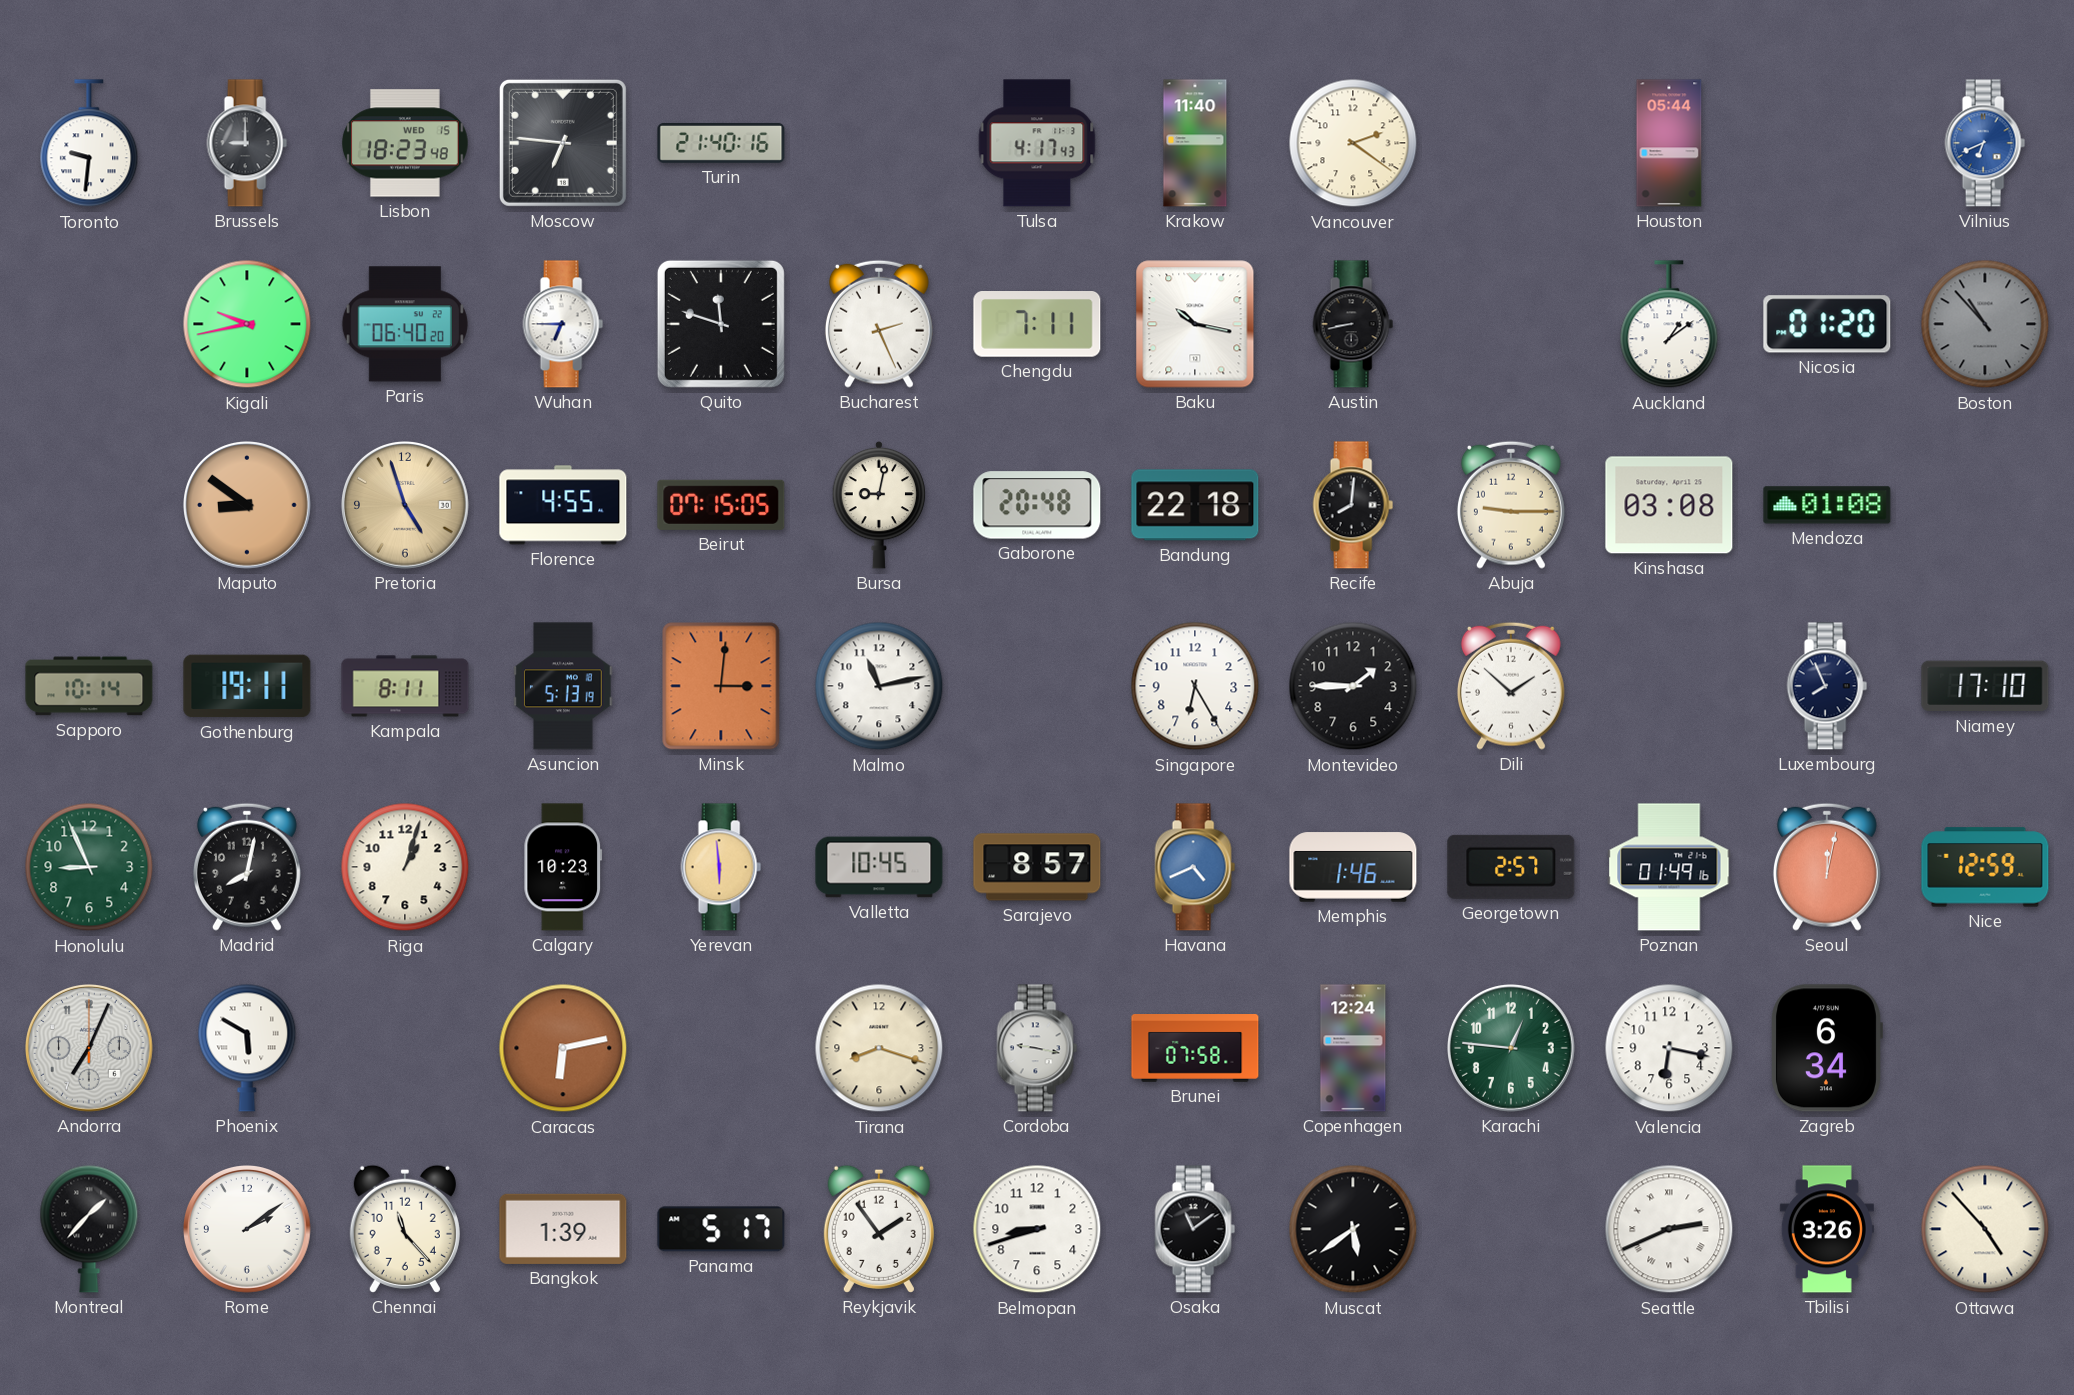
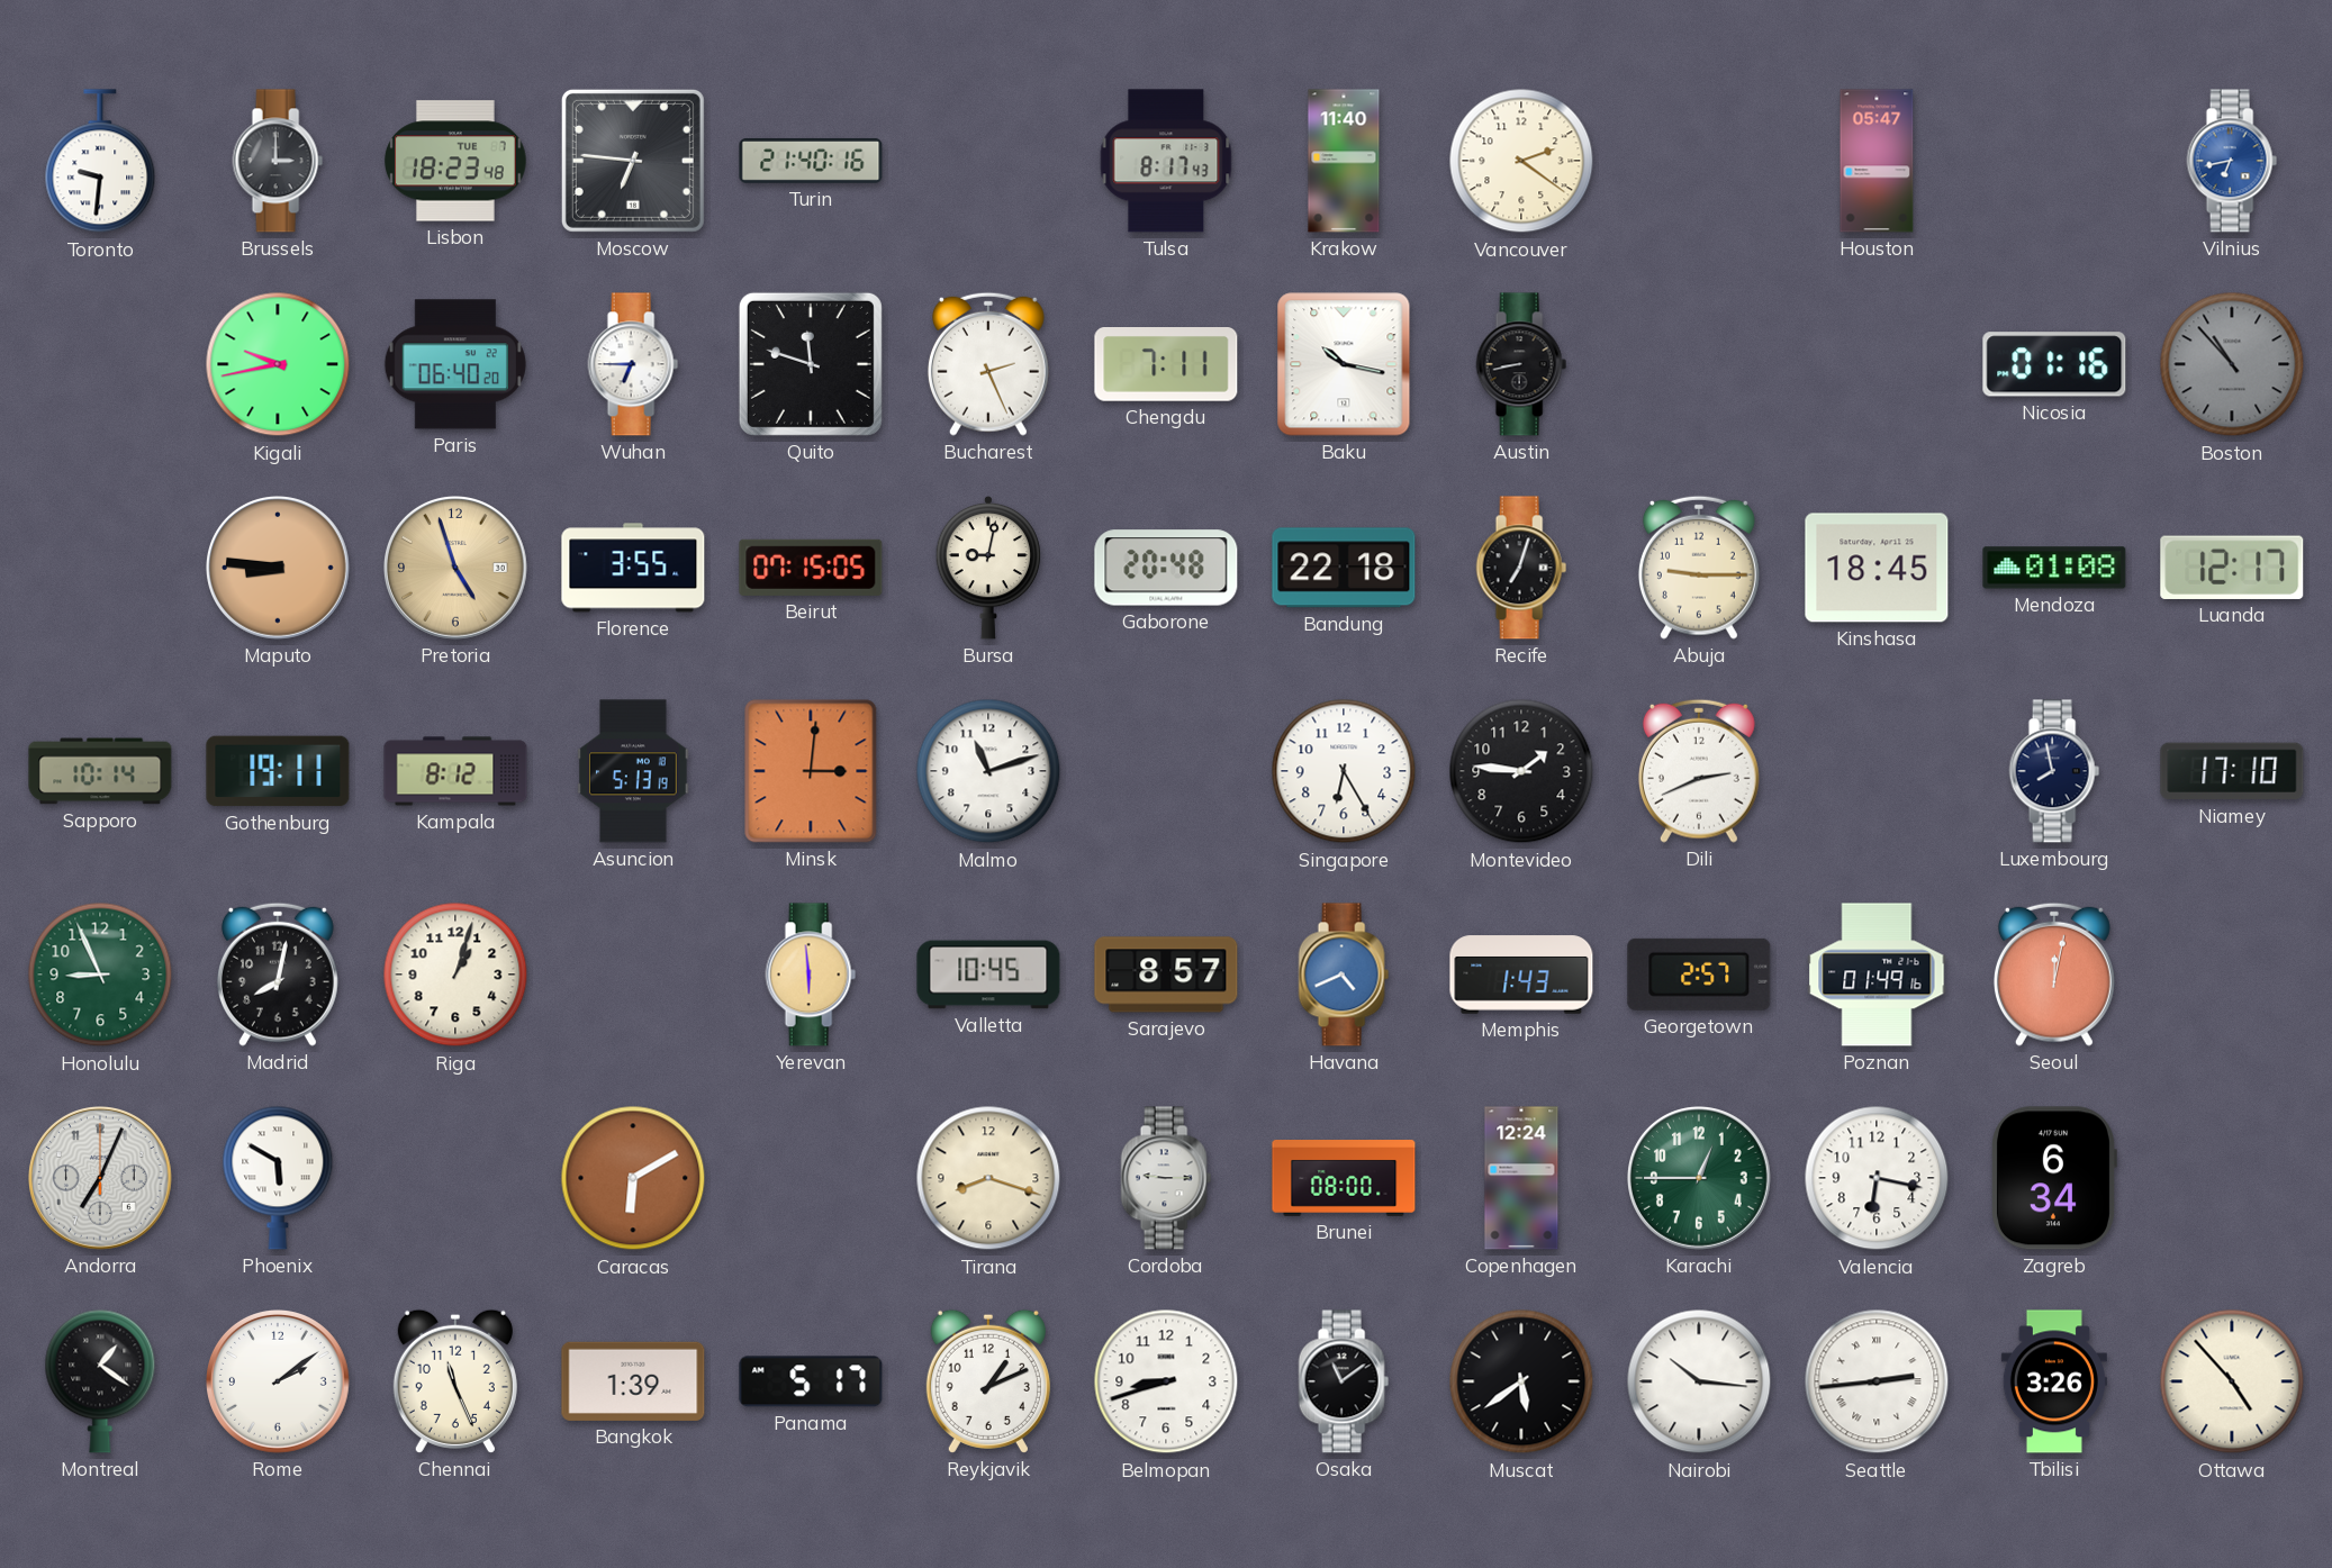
Brussels: 9:00 -> 3:00 (278, 161)
Lisbon date: WED 15 -> TUE 7 (457, 161)
Tulsa: 4:17 -> 8:17 (1166, 161)
Houston: 05:44 -> 05:47 (1877, 161)
Vilnius: 6:41 -> 6:43 (2232, 161)
Auckland: 1:09 -> none (1669, 325)
Nicosia: 01:20 -> 01:16 (2054, 364)
Maputo: 8:51 -> 8:46 (279, 569)
Florence: 4:55 -> 3:55 (633, 568)
Recife: 8:01 -> 7:03 (1521, 568)
Kinshasa: 03:08 -> 18:45 (1877, 568)
Luanda: none -> 12:17 (2232, 568)
Kampala: 8:11 -> 8:12 (455, 771)
Malmo: 11:13 -> 11:12 (988, 771)
Montevideo: 1:45 -> 1:46 (1521, 771)
Dili: 1:52 -> 2:41 (1699, 771)
Luxembourg: 7:56 -> 7:58 (2054, 771)
Calgary: 10:23 -> none (563, 867)
Memphis: 1:46 -> 1:43 (1521, 975)
Nice: 12:59 -> none (1985, 867)
Caracas: 6:13 -> 6:10 (633, 1178)
Cordoba: 9:17 -> 9:15 (1166, 1178)
Brunei: 07:58 -> 08:00 (1344, 1179)
Karachi: 12:46 -> 12:45 (1700, 1179)
Montreal: 1:37 -> 1:21 (100, 1381)
Chennai: 11:23 -> 11:26 (455, 1381)
Reykjavik: 1:54 -> 1:11 (988, 1381)
Nairobi: none -> 10:16 (1699, 1381)
Seattle: 2:41 -> 2:44 (1877, 1381)
